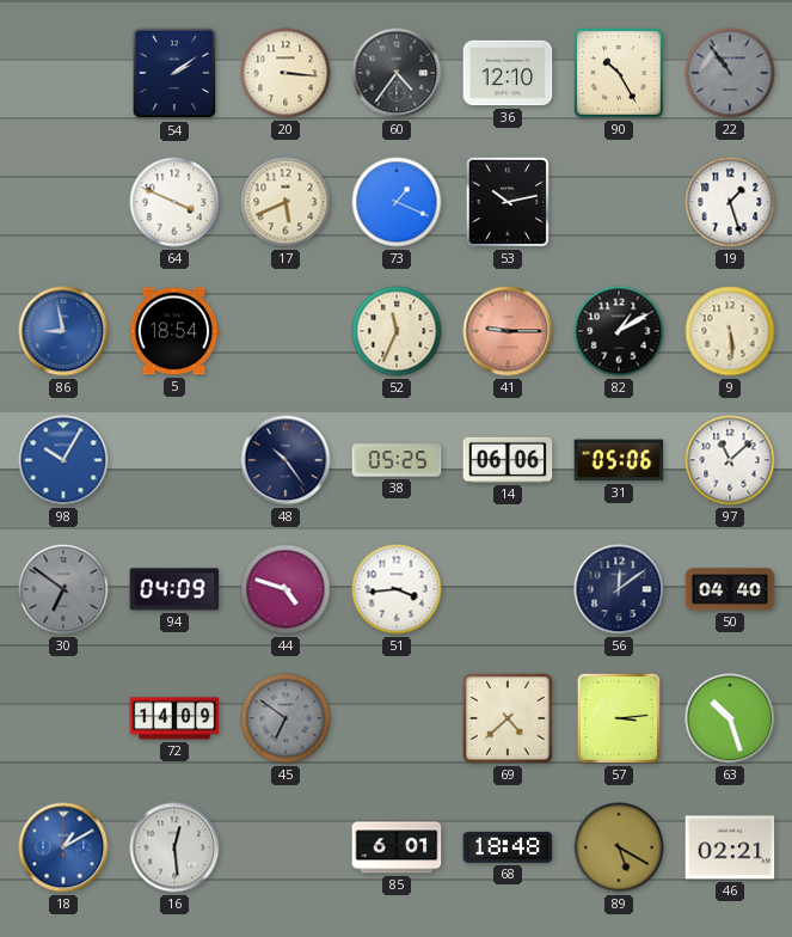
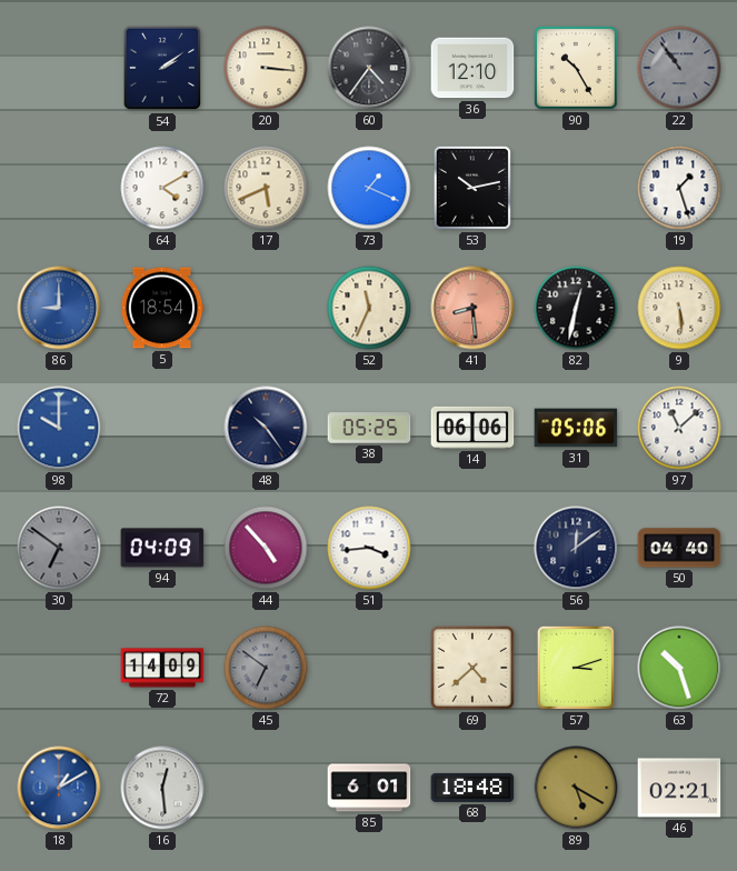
64: 3:49 -> 4:10 (162, 188)
86: 8:58 -> 9:00 (59, 308)
41: 9:15 -> 8:29 (472, 308)
82: 1:10 -> 12:32 (576, 308)
98: 10:05 -> 10:00 (59, 428)
44: 4:48 -> 4:53 (266, 548)
57: 3:14 -> 3:12 (576, 668)
